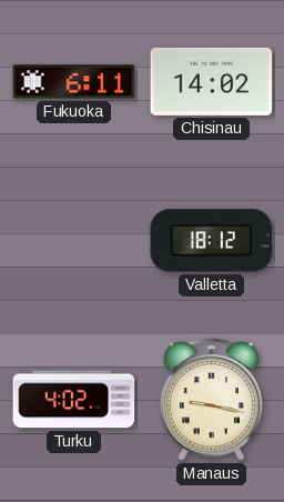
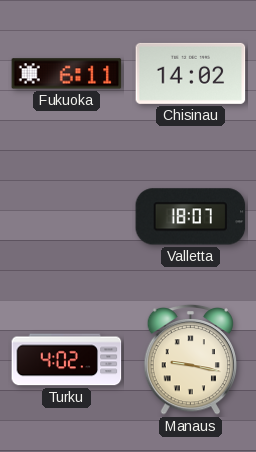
Valletta: 18:12 -> 18:07 (191, 217)
